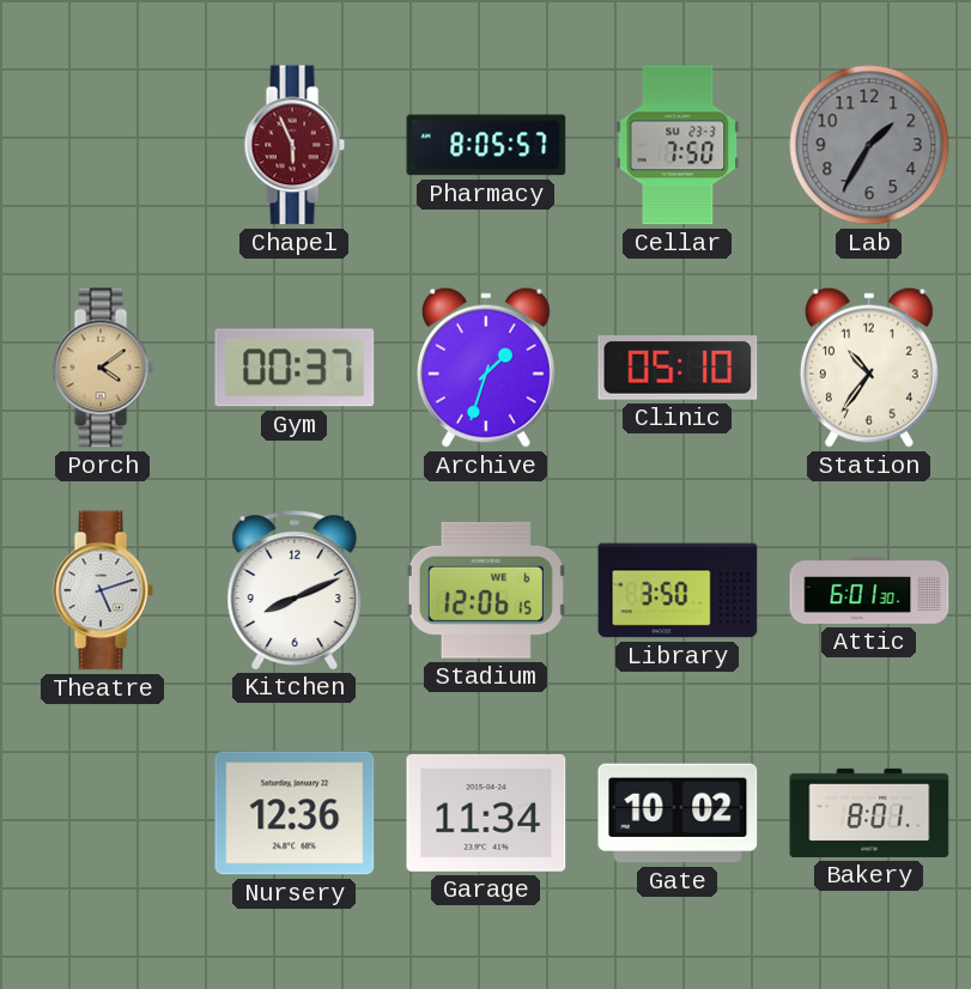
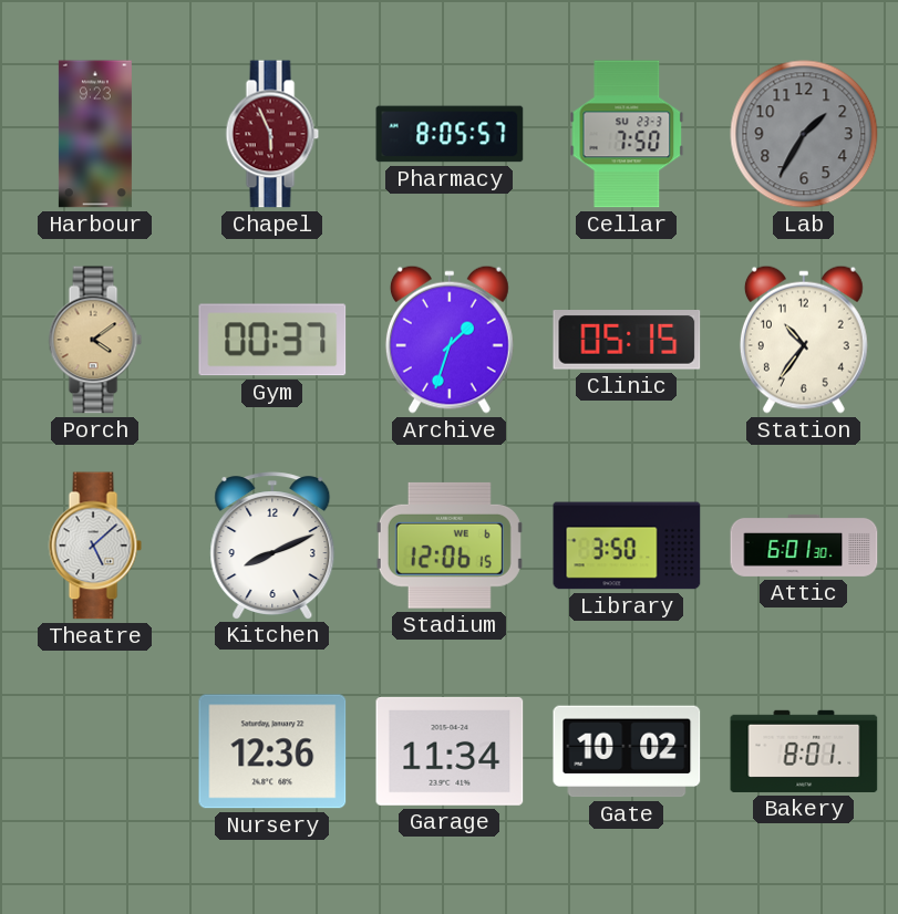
Harbour: none -> 9:23 (95, 134)
Clinic: 05:10 -> 05:15 (627, 341)
Theatre: 5:12 -> 5:08 (95, 546)
